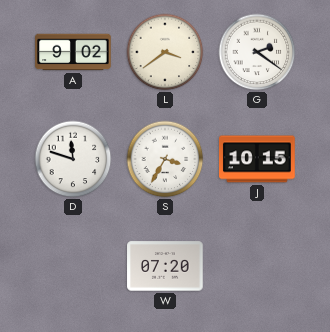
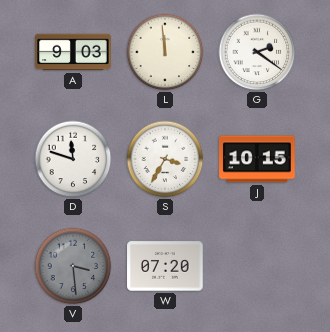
A: 9:02 -> 9:03 (73, 52)
L: 3:39 -> 11:59 (165, 52)
V: none -> 3:29 (73, 266)
